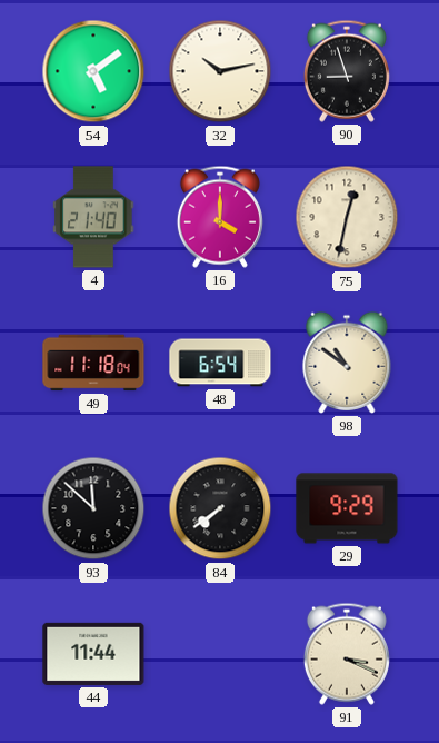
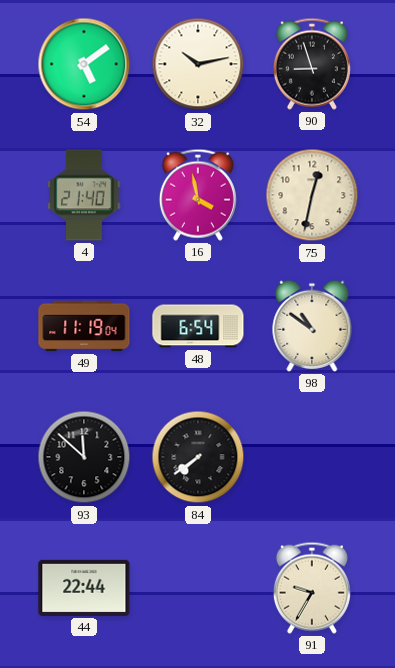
16: 4:00 -> 3:58 (198, 195)
49: 11:18 -> 11:19 (84, 326)
29: 9:29 -> none (347, 508)
44: 11:44 -> 22:44 (84, 588)
91: 3:19 -> 9:35 (312, 588)
